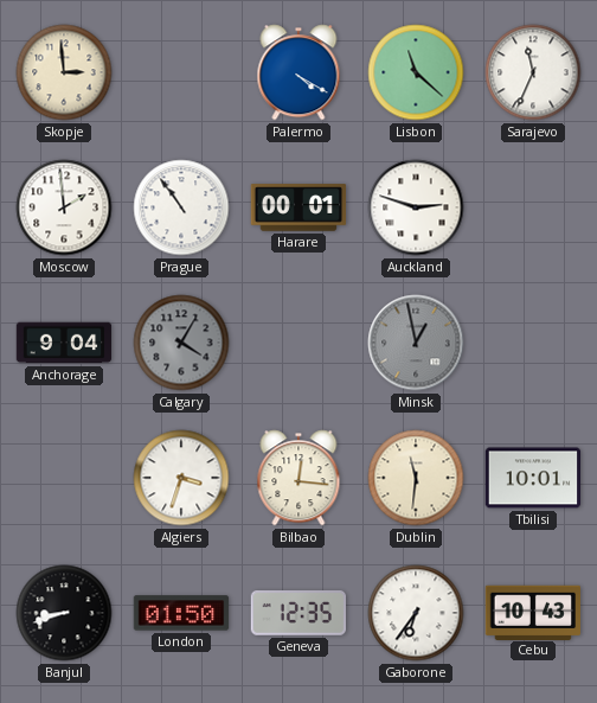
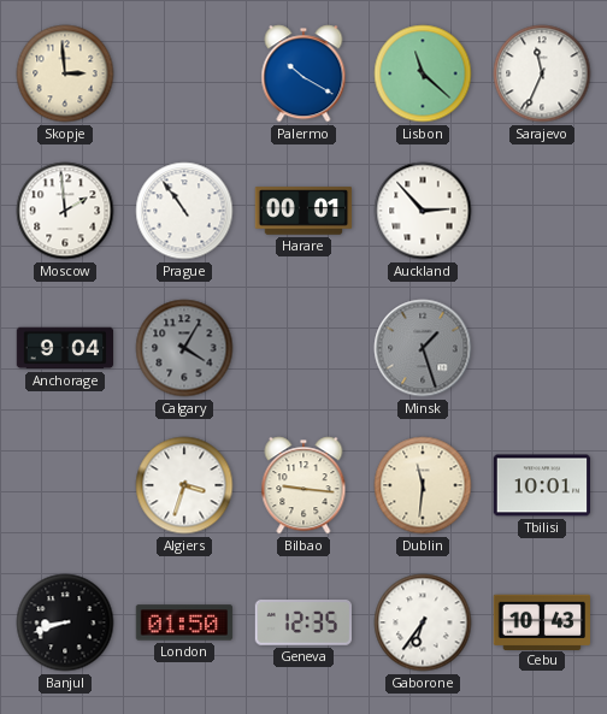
Palermo: 4:20 -> 10:20 (303, 73)
Auckland: 2:48 -> 2:53 (423, 211)
Minsk: 12:58 -> 1:27 (423, 348)
Bilbao: 12:16 -> 9:16 (303, 485)
